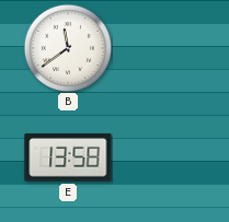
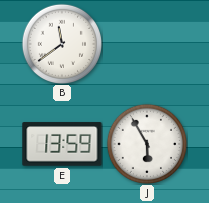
E: 13:58 -> 13:59 (62, 144)
J: none -> 5:55 (146, 143)
